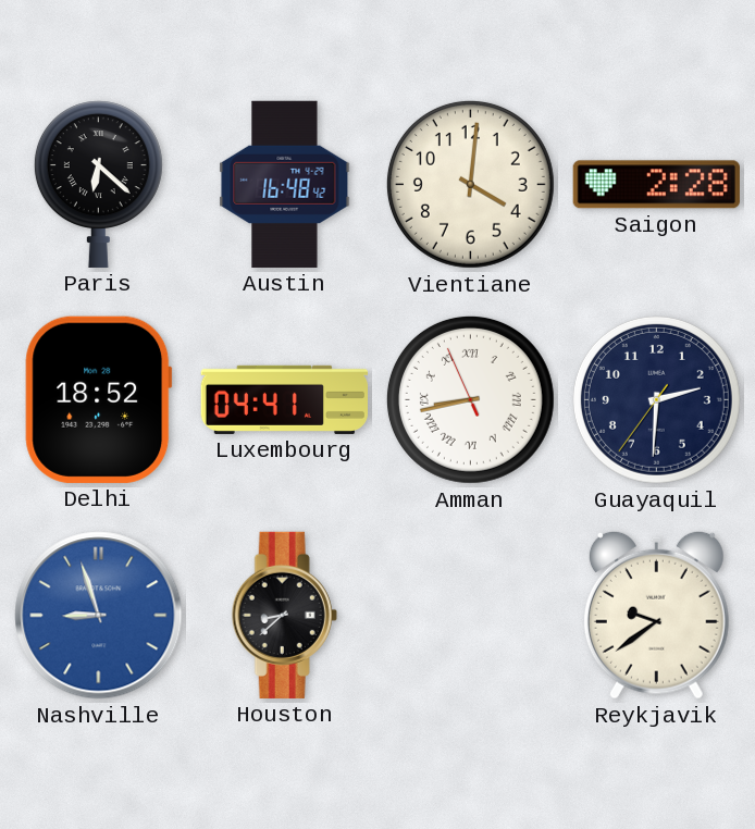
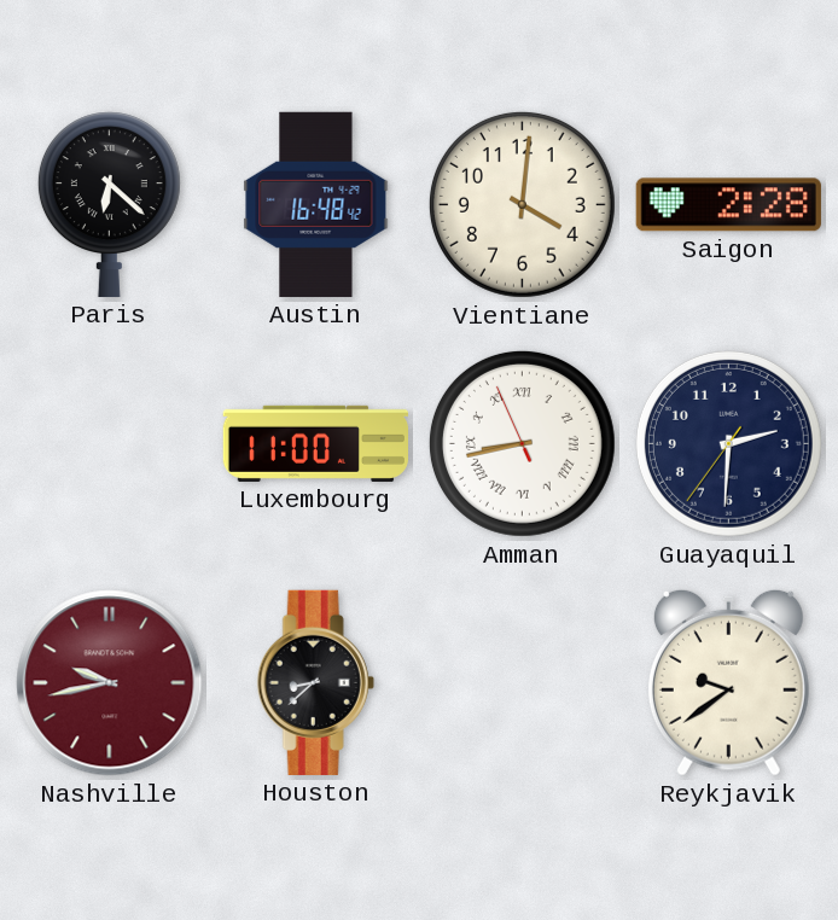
Delhi: 18:52 -> none (99, 399)
Luxembourg: 04:41 -> 11:00 (315, 443)
Nashville: 8:57 -> 9:43 (110, 683)
Nashville dial: blue -> burgundy (110, 683)
